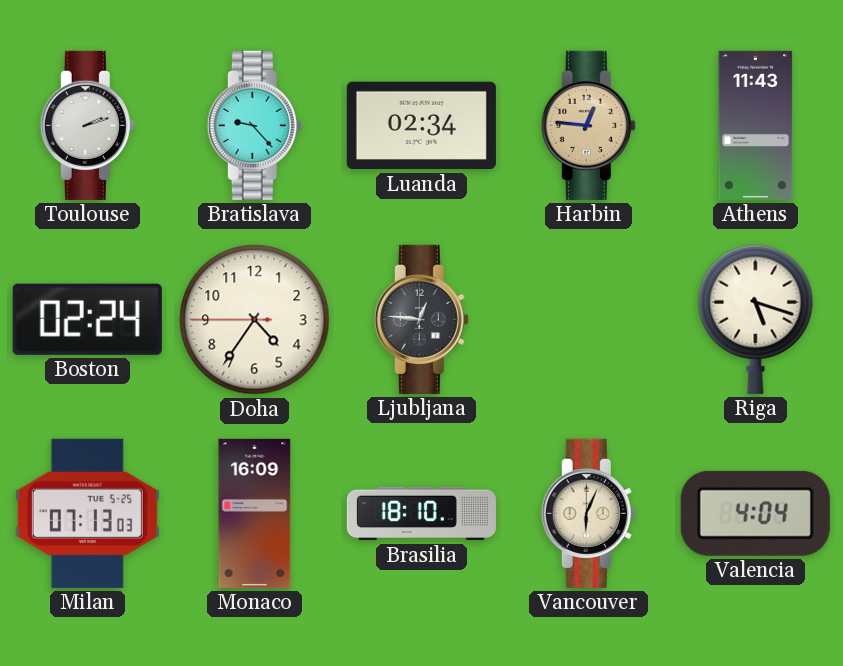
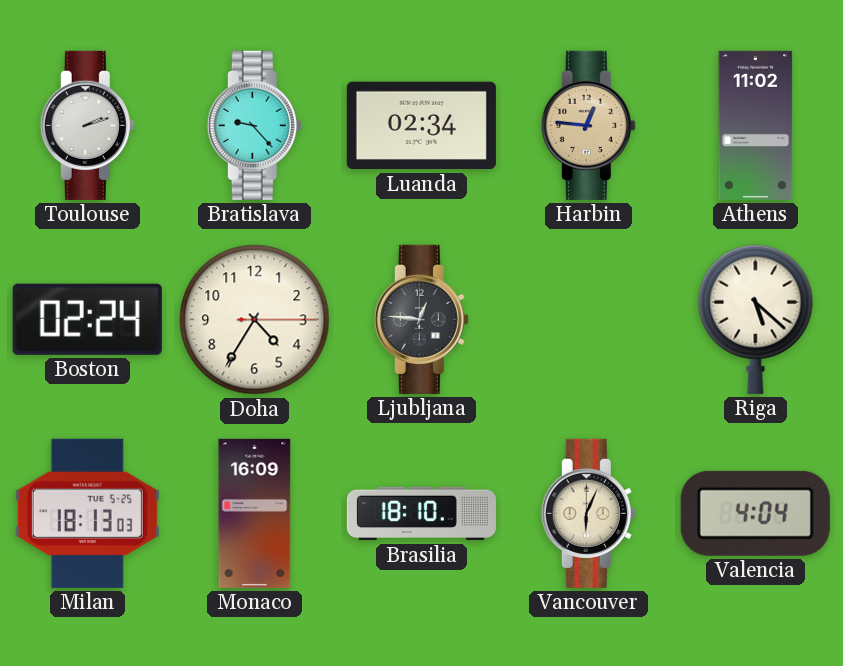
Athens: 11:43 -> 11:02 (756, 125)
Doha: 4:35:45 -> 4:35:15 (255, 320)
Riga: 5:18 -> 5:22 (756, 319)
Milan: 07:13 -> 18:13 (87, 513)
